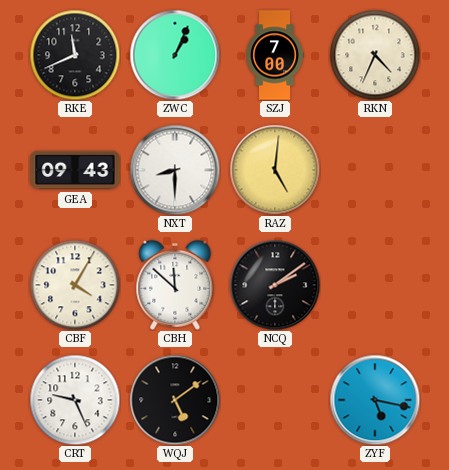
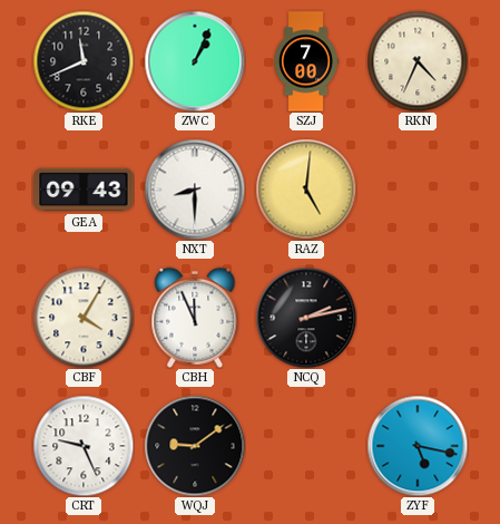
CBH: 11:52 -> 11:56 (195, 318)
NCQ: 2:09 -> 2:13 (306, 318)
WQJ: 5:09 -> 9:09 (195, 446)
